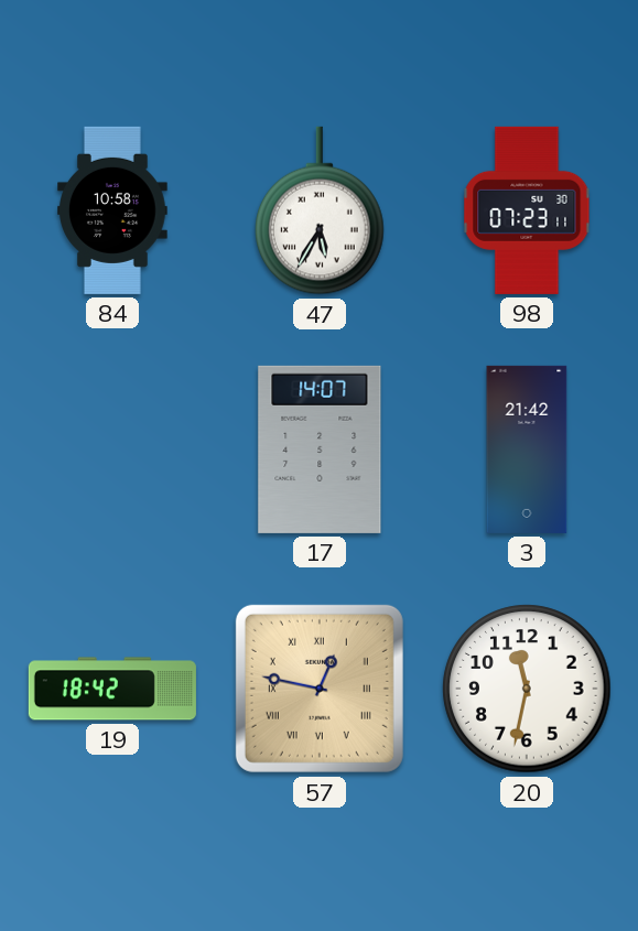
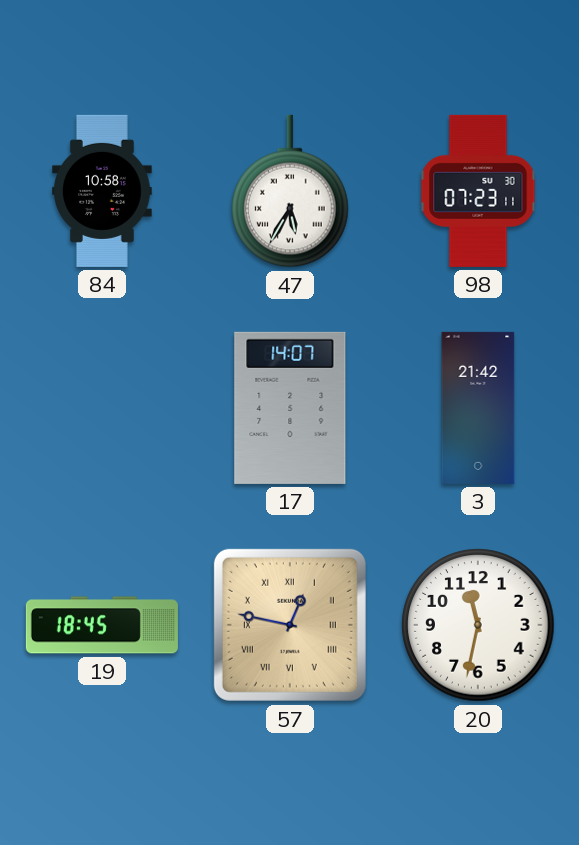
19: 18:42 -> 18:45 (102, 625)
